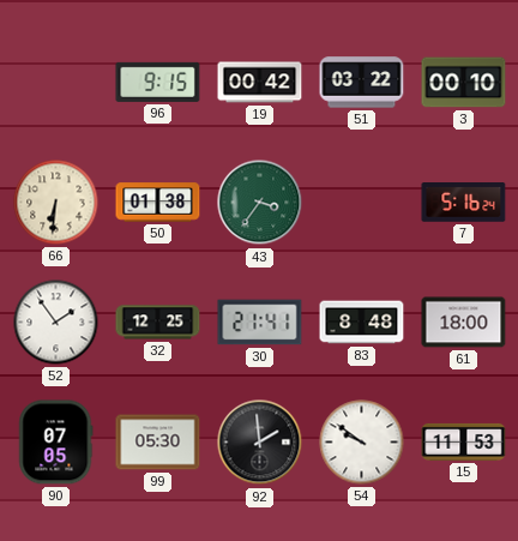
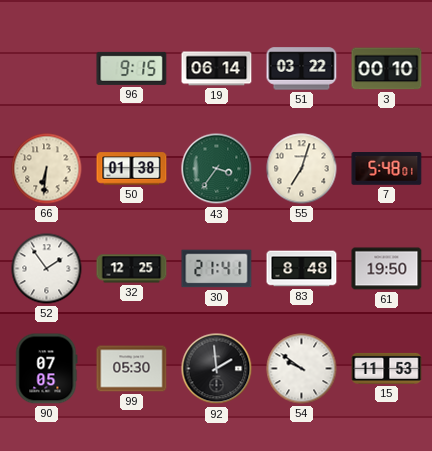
19: 00:42 -> 06:14 (217, 69)
55: none -> 7:03 (302, 169)
7: 5:16 -> 5:48 (387, 169)
61: 18:00 -> 19:50 (387, 269)
